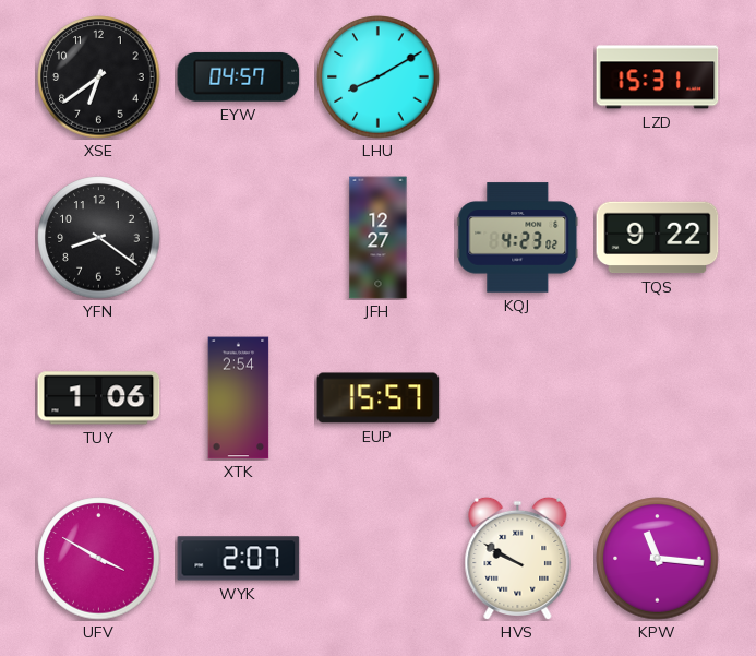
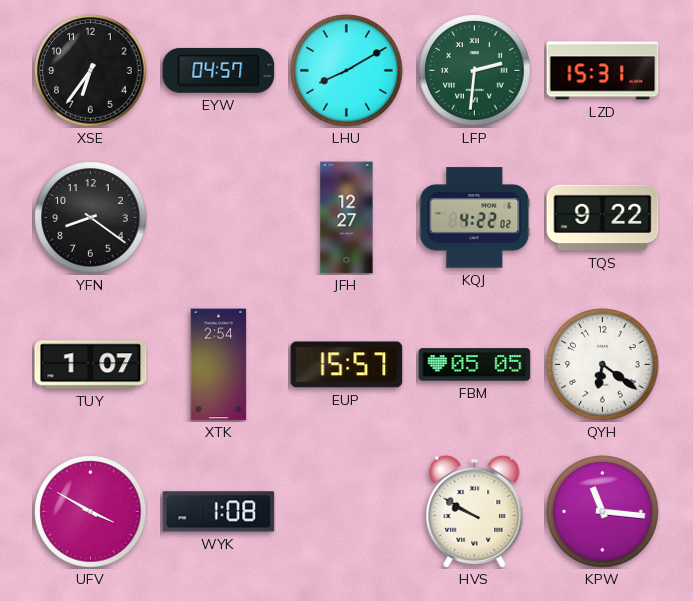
XSE: 6:39 -> 6:36 (91, 71)
LFP: none -> 2:31 (475, 71)
KQJ: 4:23 -> 4:22 (475, 218)
TUY: 1:06 -> 1:07 (91, 365)
FBM: none -> 05:05 (475, 365)
QYH: none -> 6:21 (603, 365)
WYK: 2:07 -> 1:08 (219, 512)
